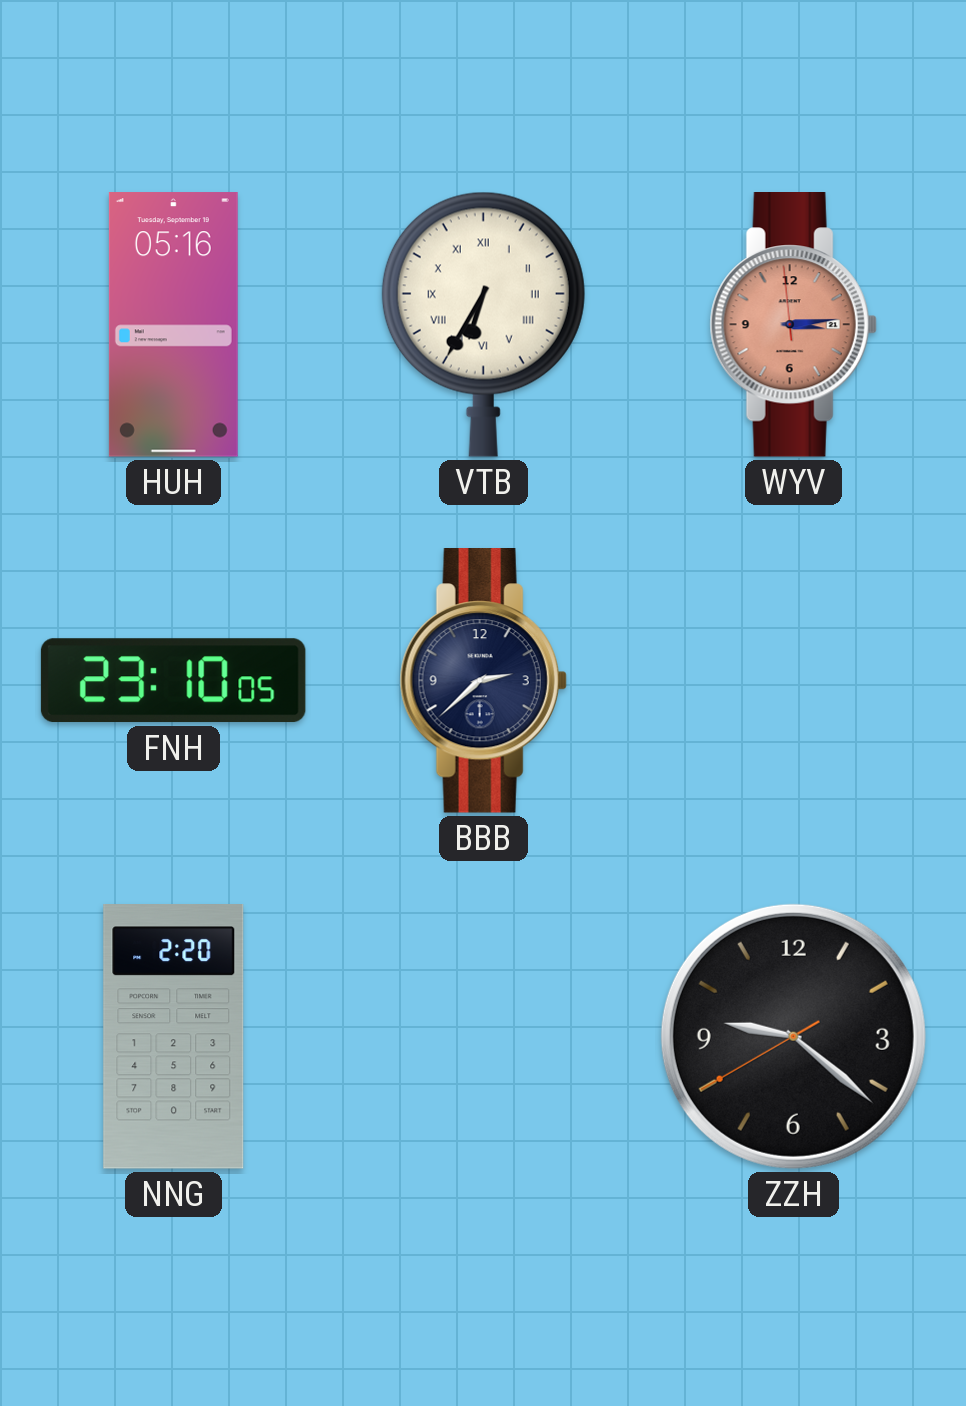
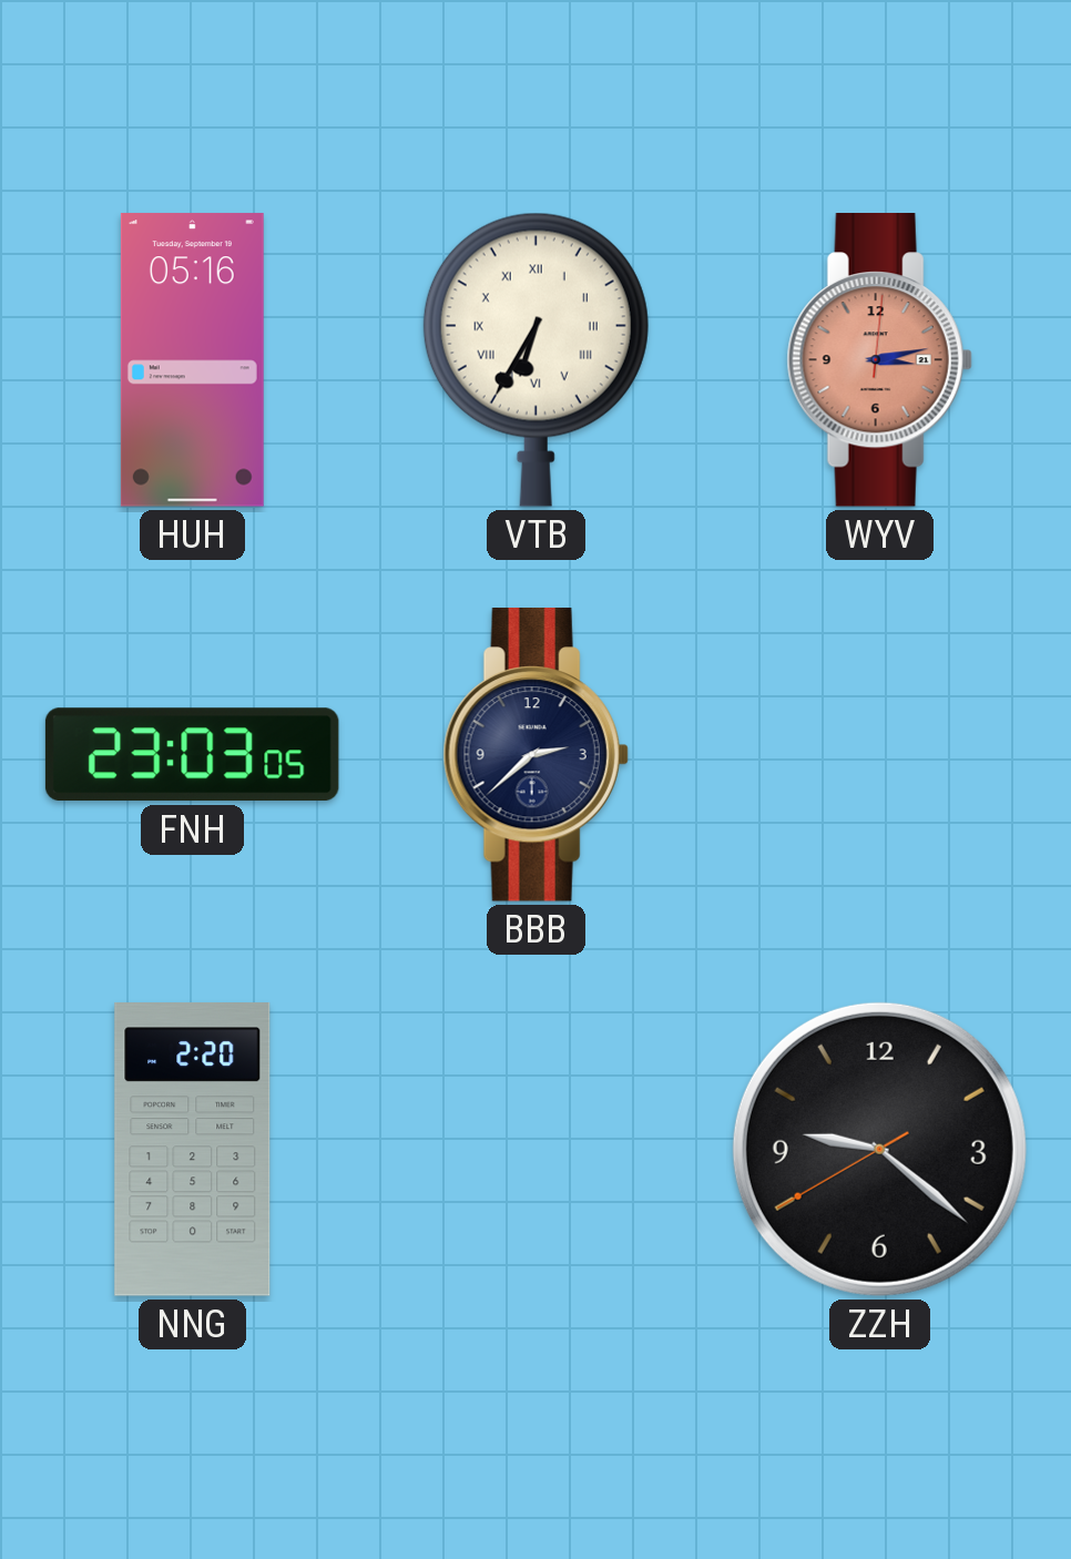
WYV: 3:13:59 -> 3:13:01 (879, 360)
FNH: 23:10 -> 23:03 (192, 755)
